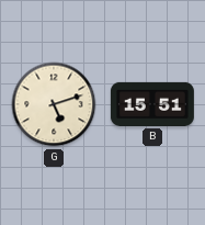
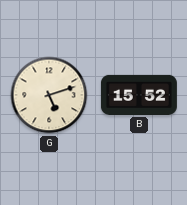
B: 15:51 -> 15:52 (139, 95)
